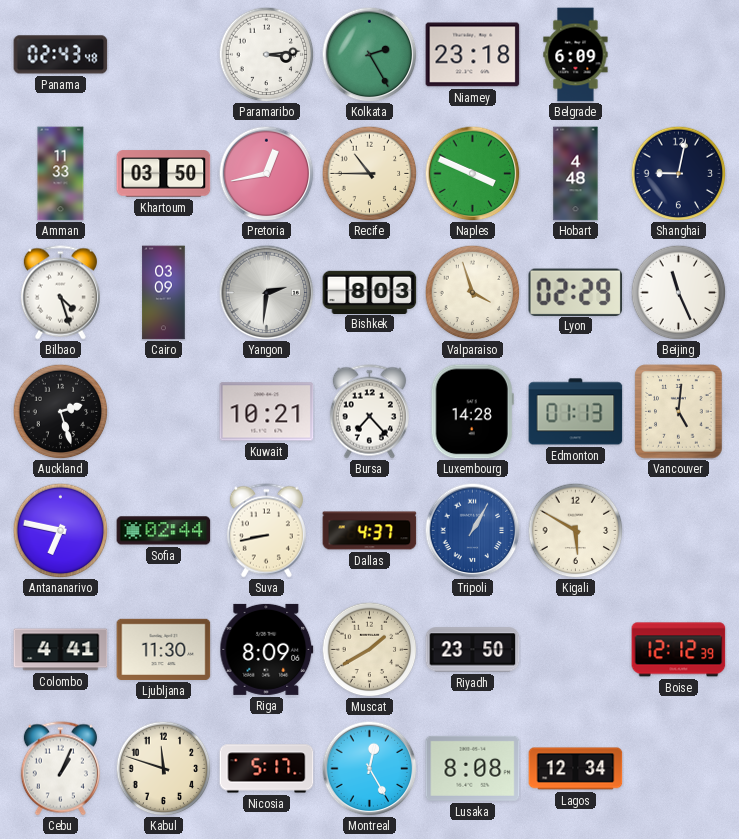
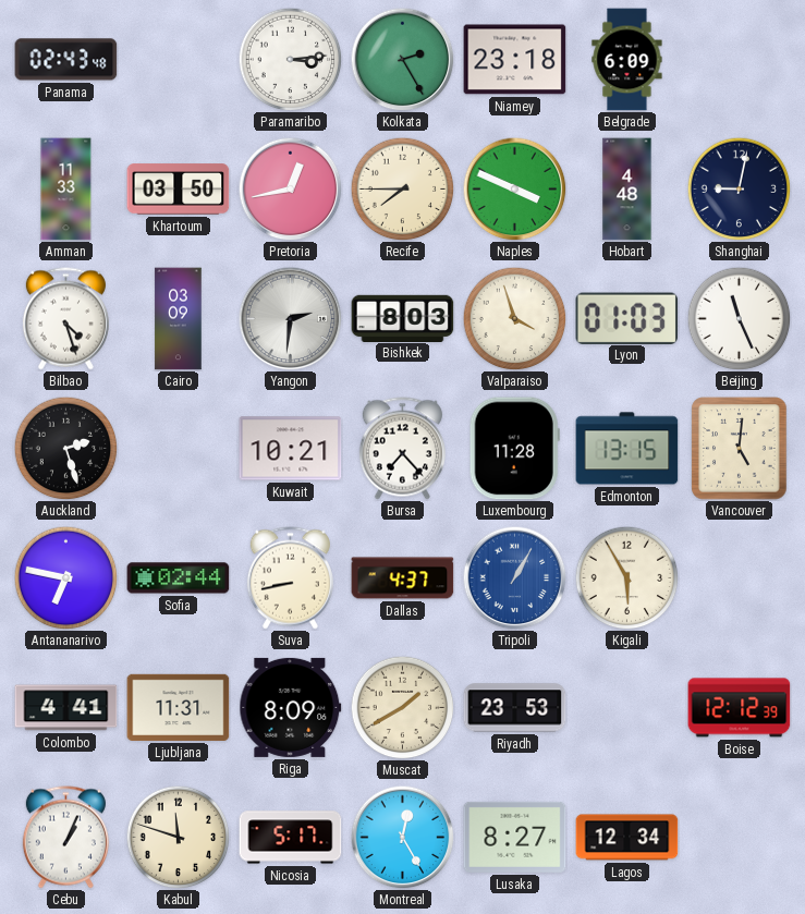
Recife: 10:45 -> 7:45 (402, 188)
Lyon: 02:29 -> 01:03 (627, 318)
Luxembourg: 14:28 -> 11:28 (514, 449)
Edmonton: 01:13 -> 13:15 (627, 449)
Kigali: 5:50 -> 5:55 (626, 577)
Ljubljana: 11:30 -> 11:31 (179, 707)
Riyadh: 23:50 -> 23:53 (515, 708)
Lusaka: 8:08 -> 8:27 (515, 837)
